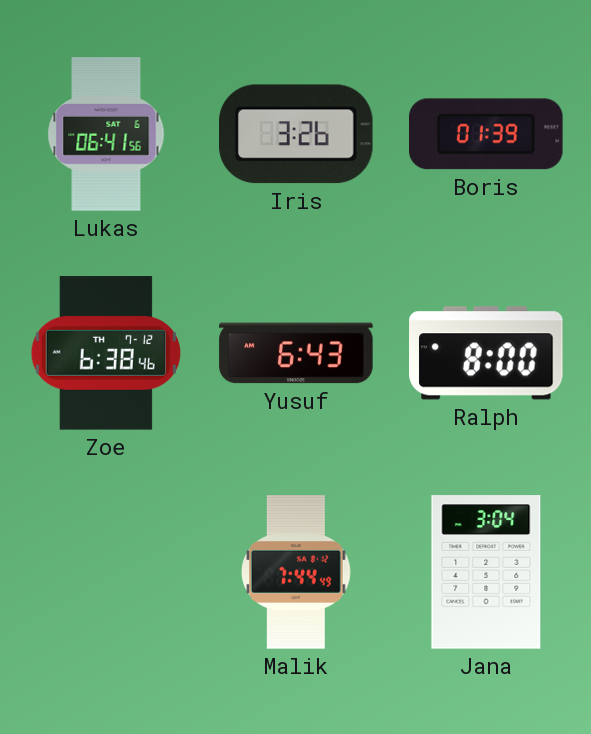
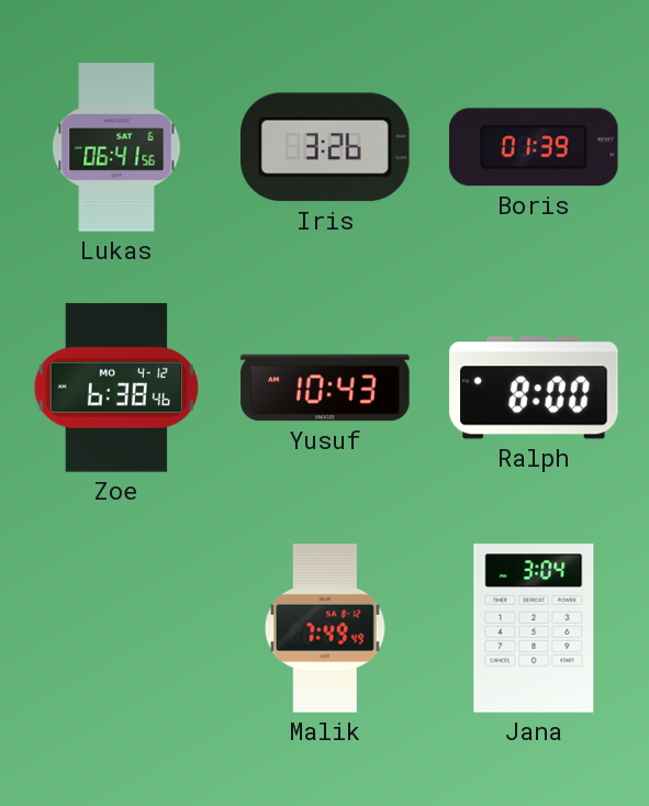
Zoe date: TH 7-12 -> MO 4-12 (116, 388)
Yusuf: 6:43 -> 10:43 (325, 388)
Malik: 7:44 -> 7:49 (325, 628)
